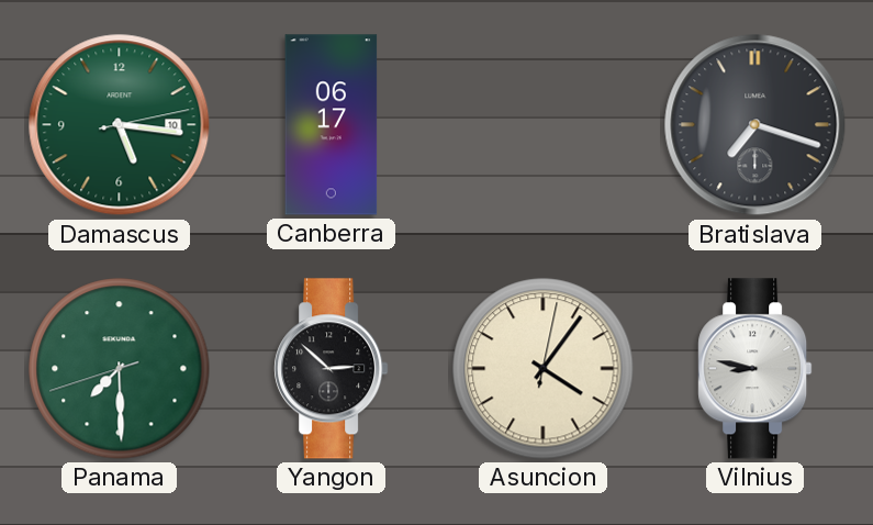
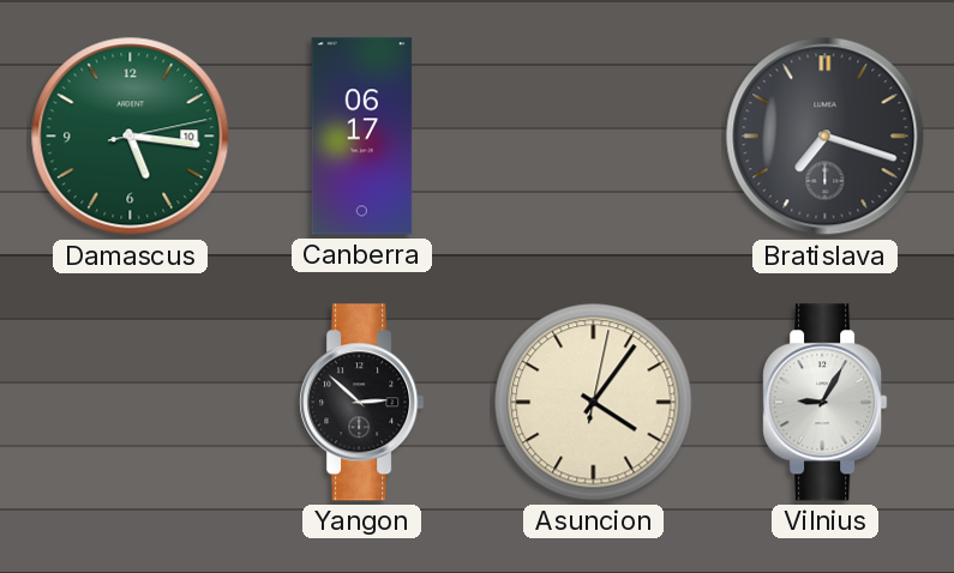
Panama: 7:29 -> none (120, 369)
Vilnius: 8:47 -> 9:05 (826, 403)
